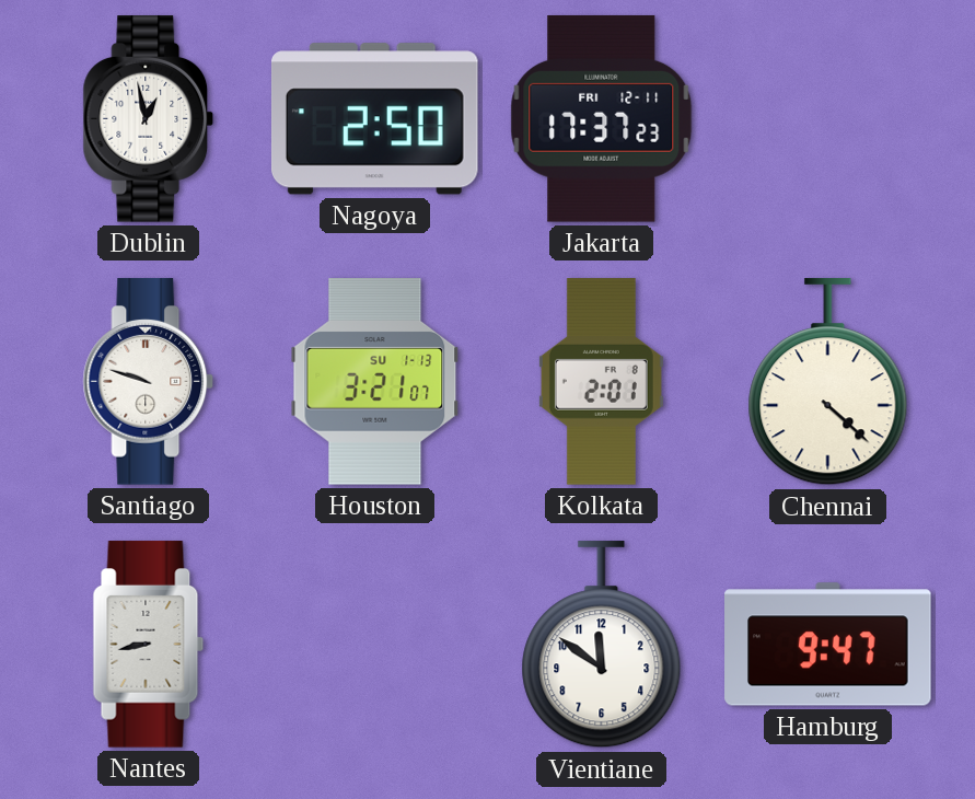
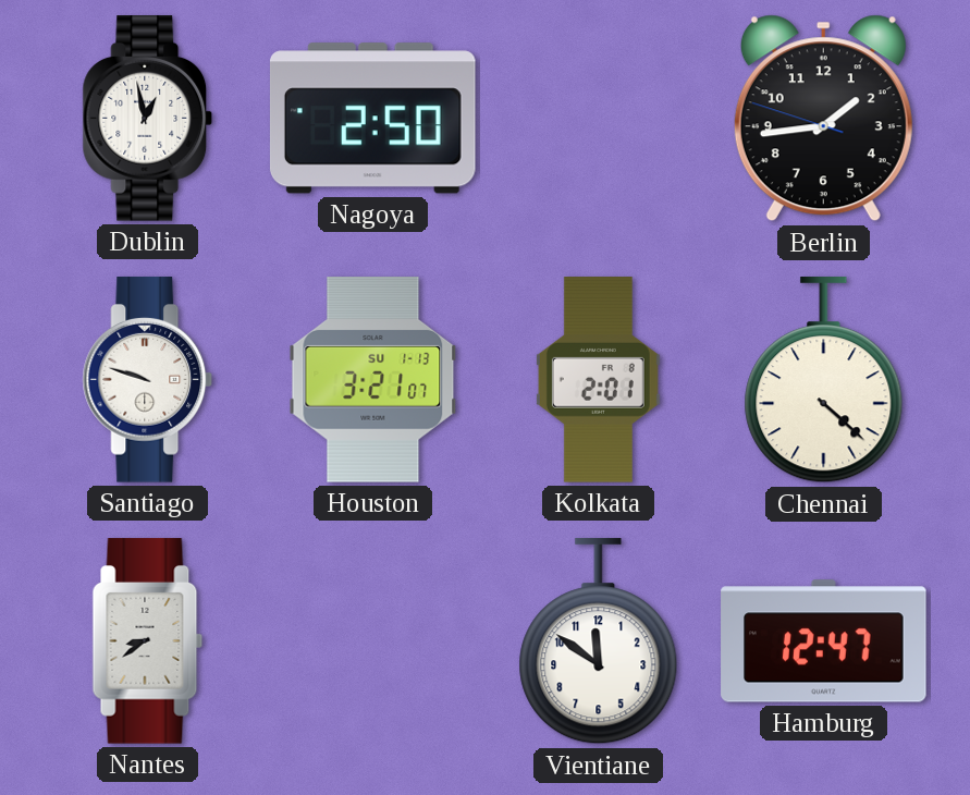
Jakarta: 17:37 -> none (602, 119)
Berlin: none -> 1:43 (823, 119)
Nantes: 8:43 -> 8:39 (148, 641)
Hamburg: 9:47 -> 12:47 (824, 641)
